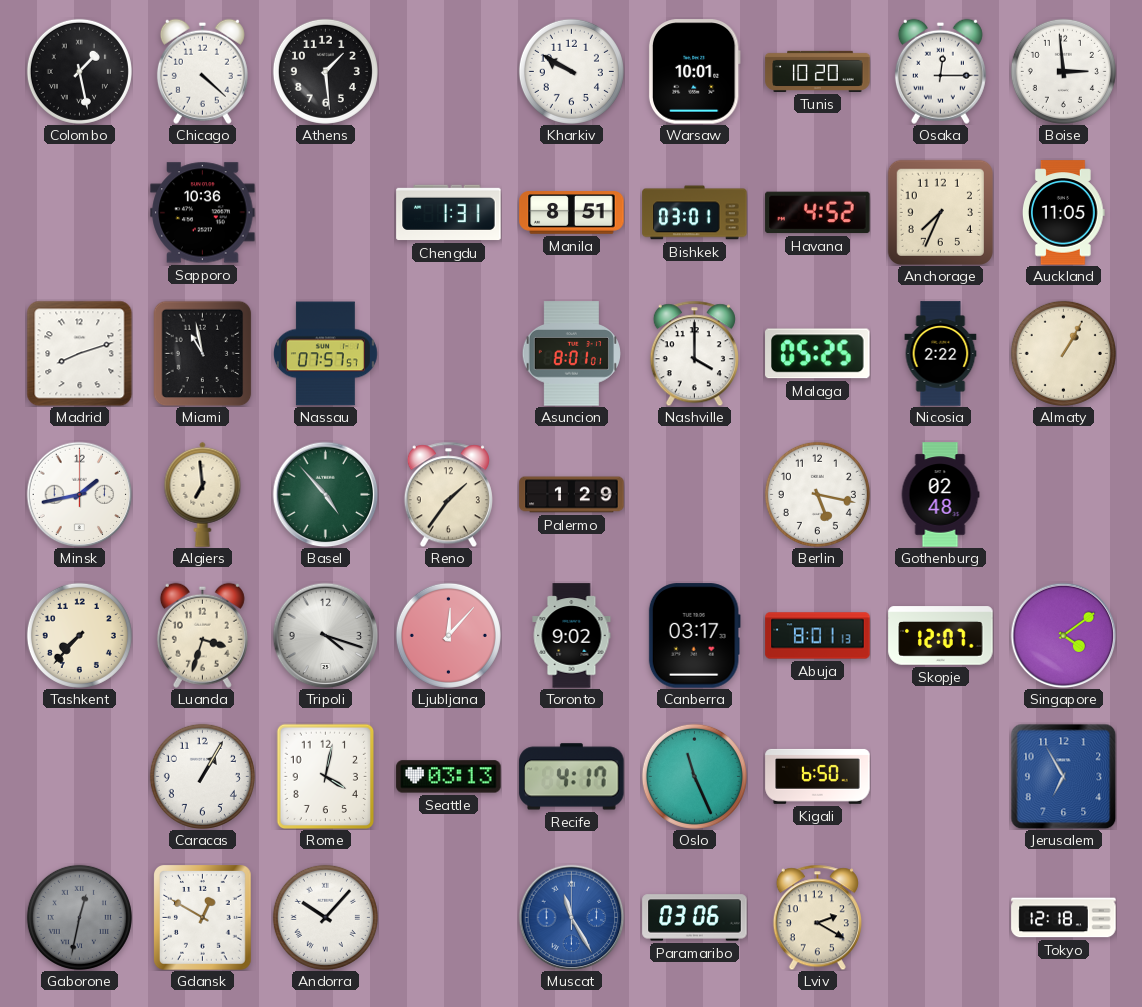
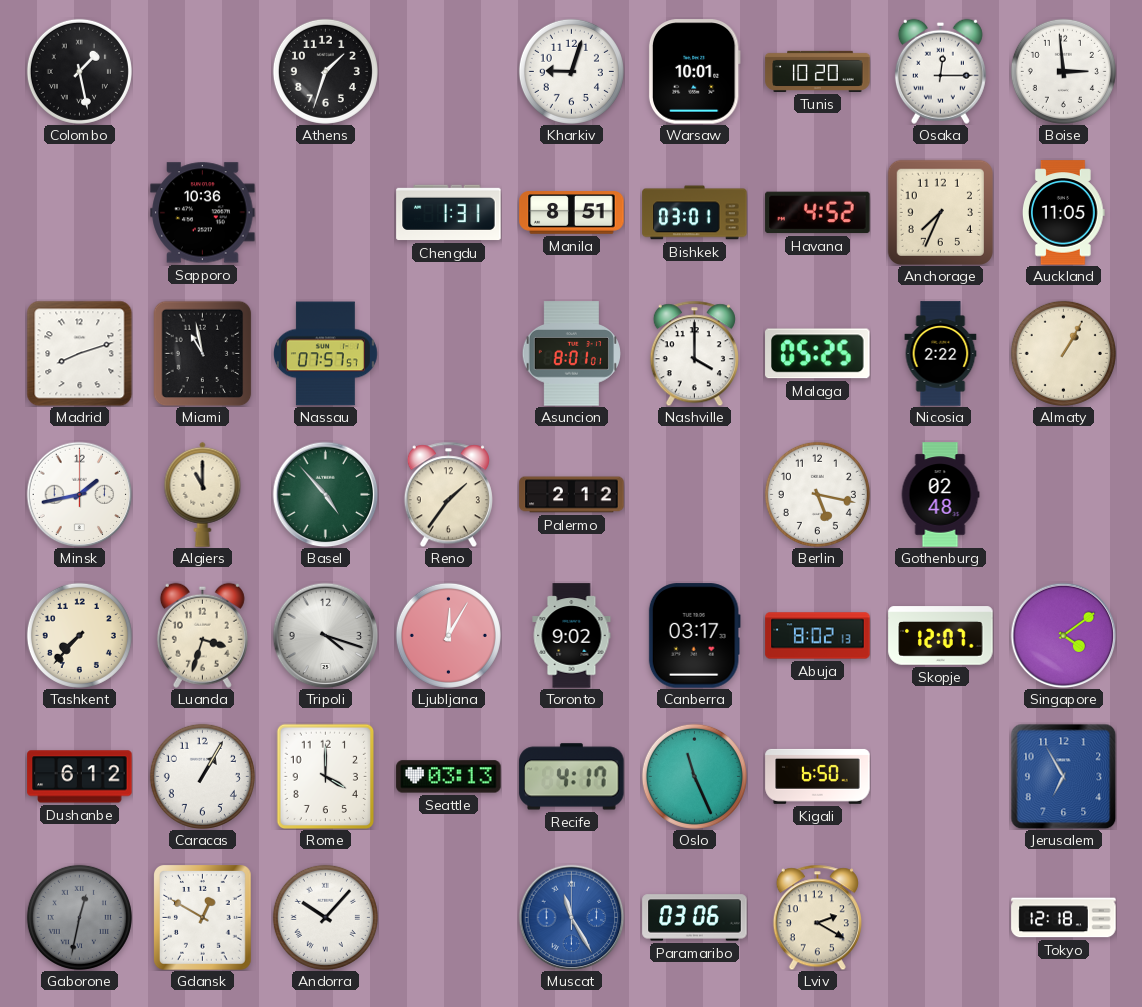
Chicago: 4:22 -> none (202, 71)
Athens: 1:29 -> 1:33 (325, 71)
Kharkiv: 9:50 -> 9:03 (571, 71)
Algiers: 6:59 -> 11:00 (203, 494)
Palermo: 1:29 -> 2:12 (572, 495)
Ljubljana: 12:07 -> 12:05 (448, 635)
Abuja: 8:01 -> 8:02 (818, 636)
Dushanbe: none -> 6:12 (80, 777)
Rome: 4:02 -> 4:00 (325, 776)
